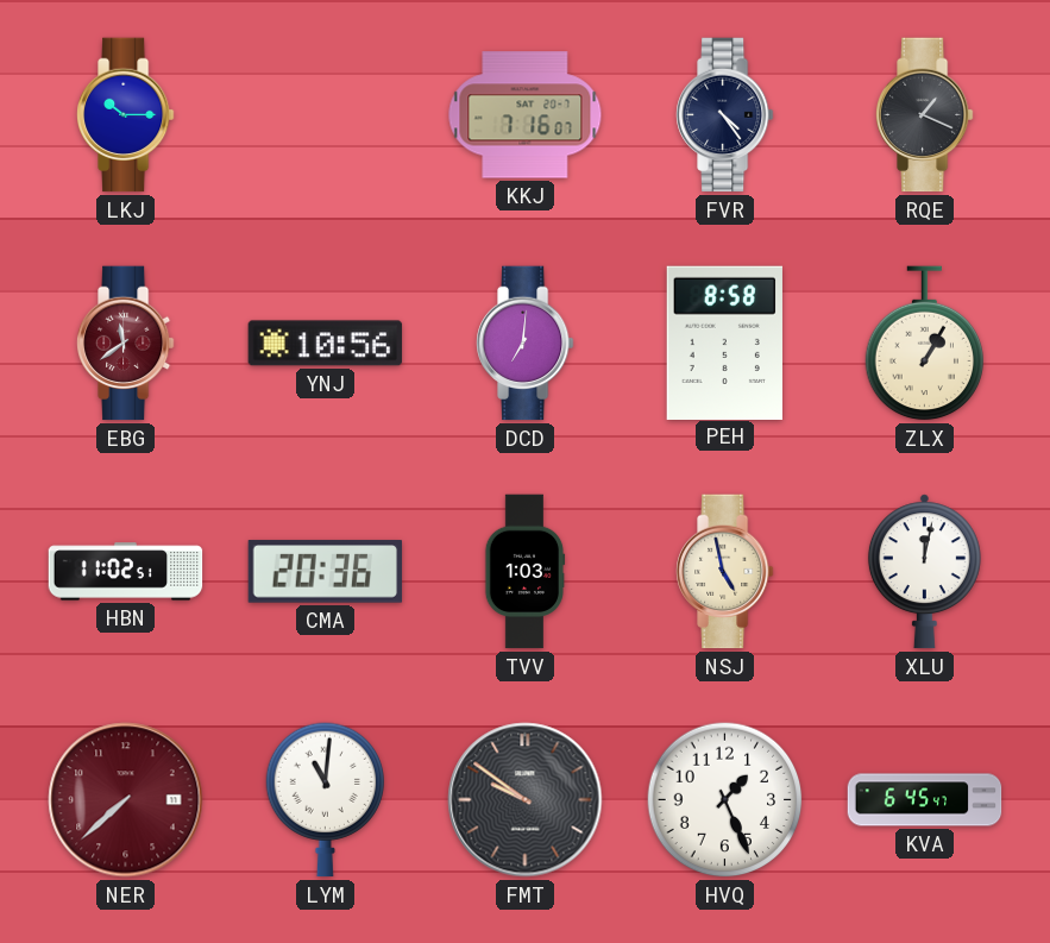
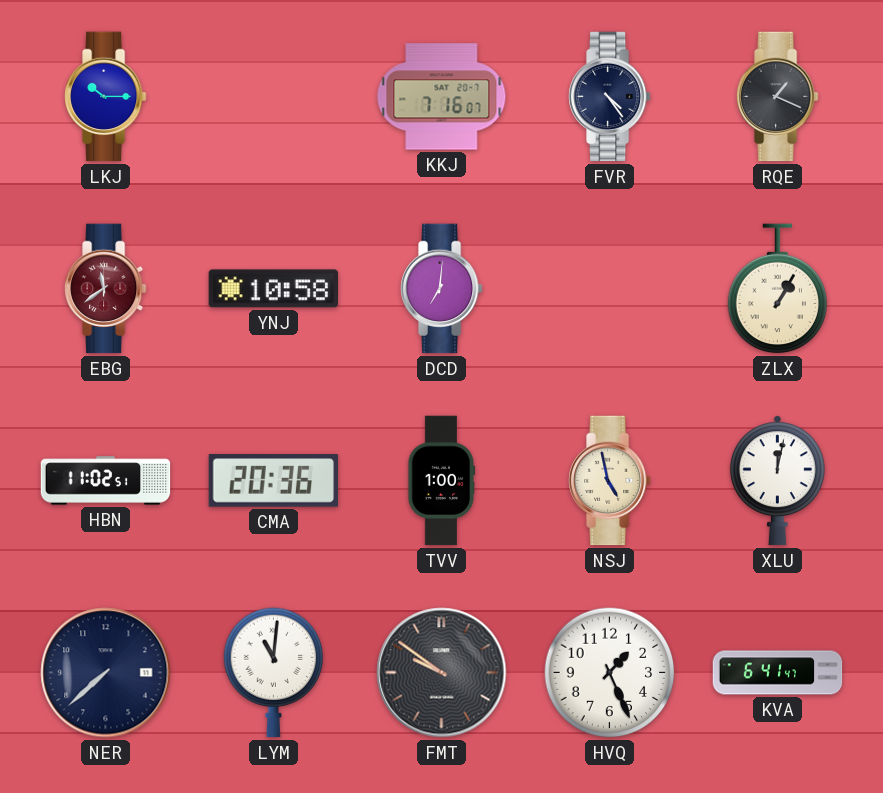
YNJ: 10:56 -> 10:58 (274, 289)
PEH: 8:58 -> none (724, 342)
TVV: 1:03 -> 1:00 (441, 481)
NER dial: burgundy -> navy (106, 673)
KVA: 6:45 -> 6:41 (778, 673)
